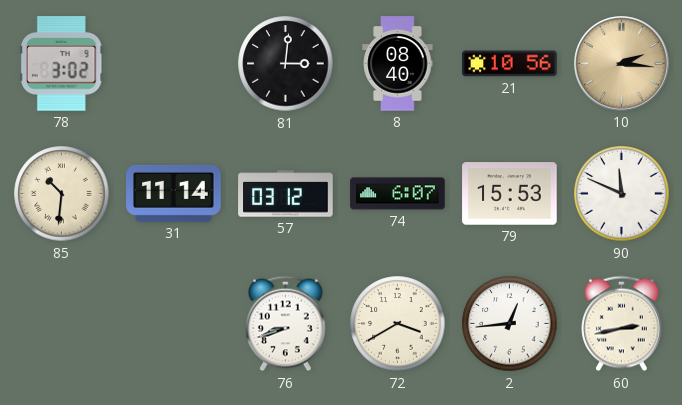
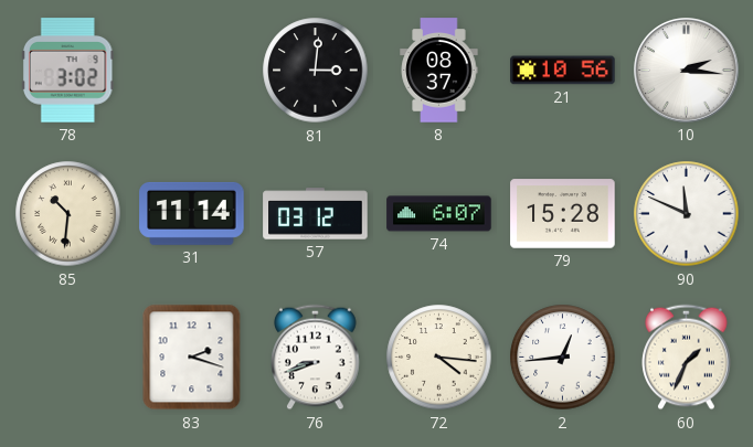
8: 08:40 -> 08:37 (439, 71)
10 dial: champagne -> white (687, 71)
79: 15:53 -> 15:28 (563, 214)
83: none -> 2:18 (192, 358)
72: 3:40 -> 4:16 (439, 358)
60: 2:43 -> 1:34 (687, 358)
